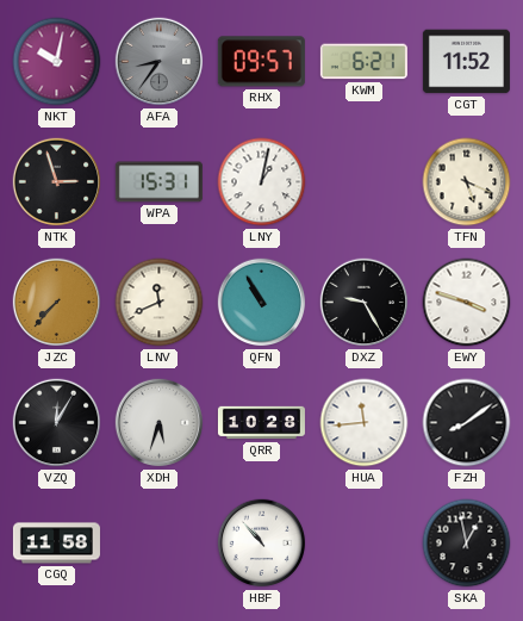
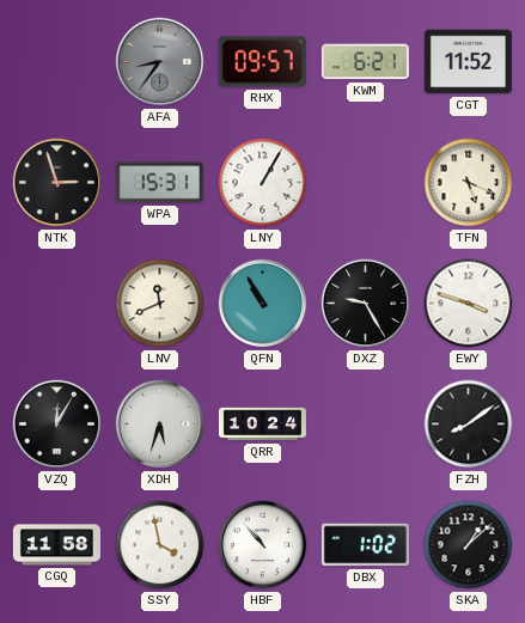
NKT: 10:02 -> none (57, 62)
LNY: 1:02 -> 1:05 (263, 183)
JZC: 7:37 -> none (57, 303)
QRR: 10:28 -> 10:24 (262, 425)
HUA: 11:44 -> none (365, 423)
SSY: none -> 3:58 (160, 545)
DBX: none -> 1:02 (365, 545)
SKA: 12:58 -> 1:08 (469, 545)
